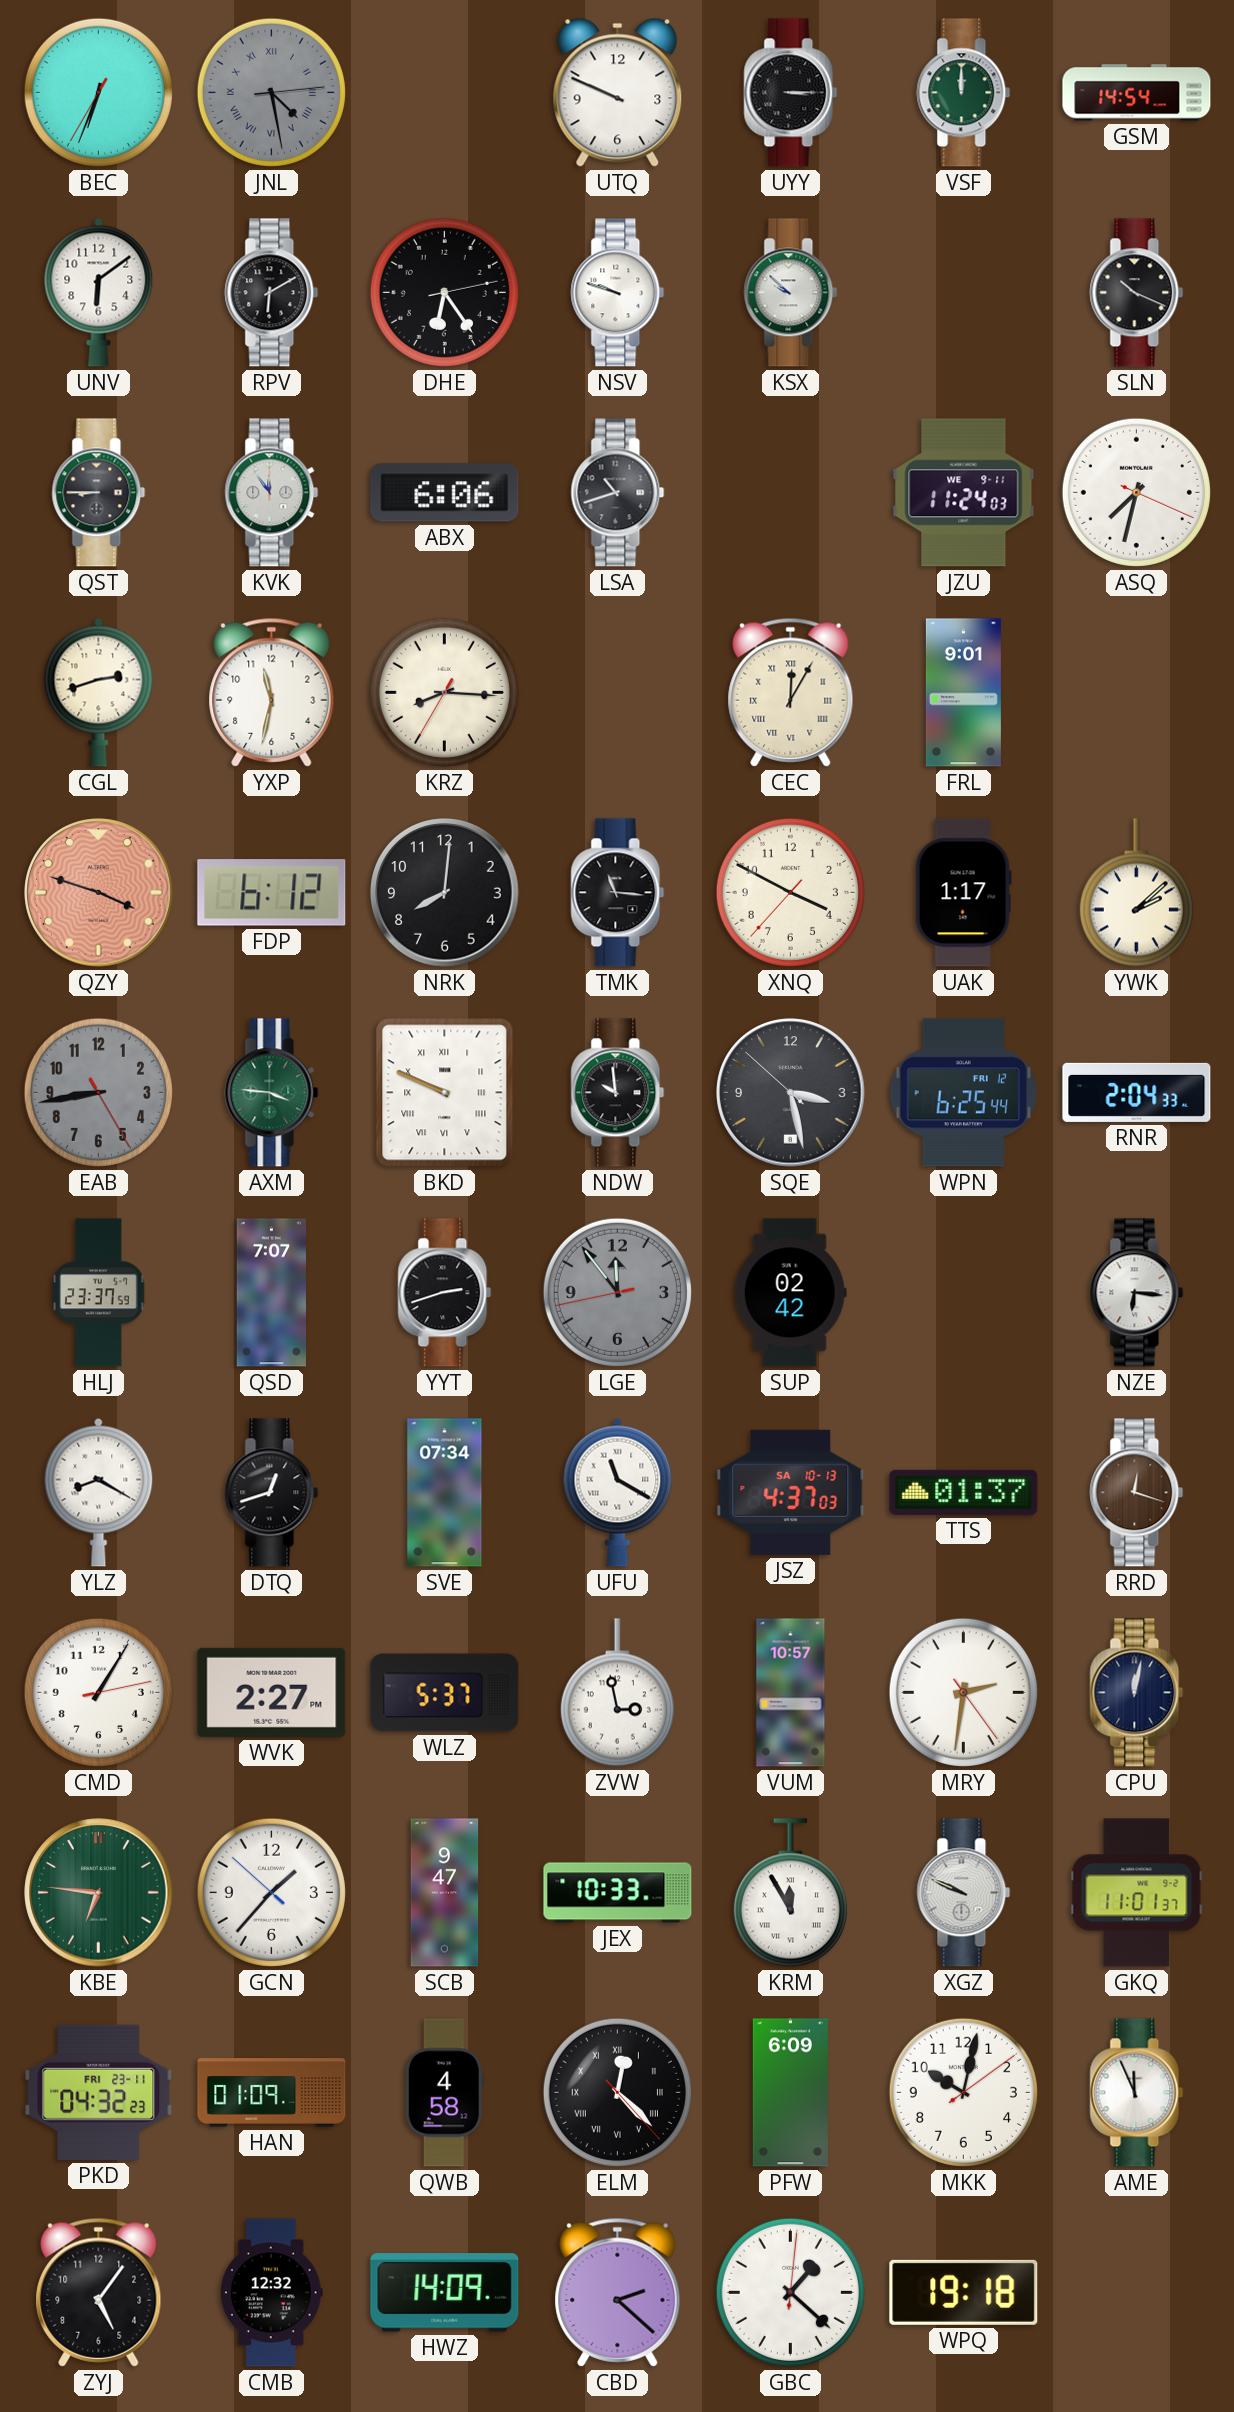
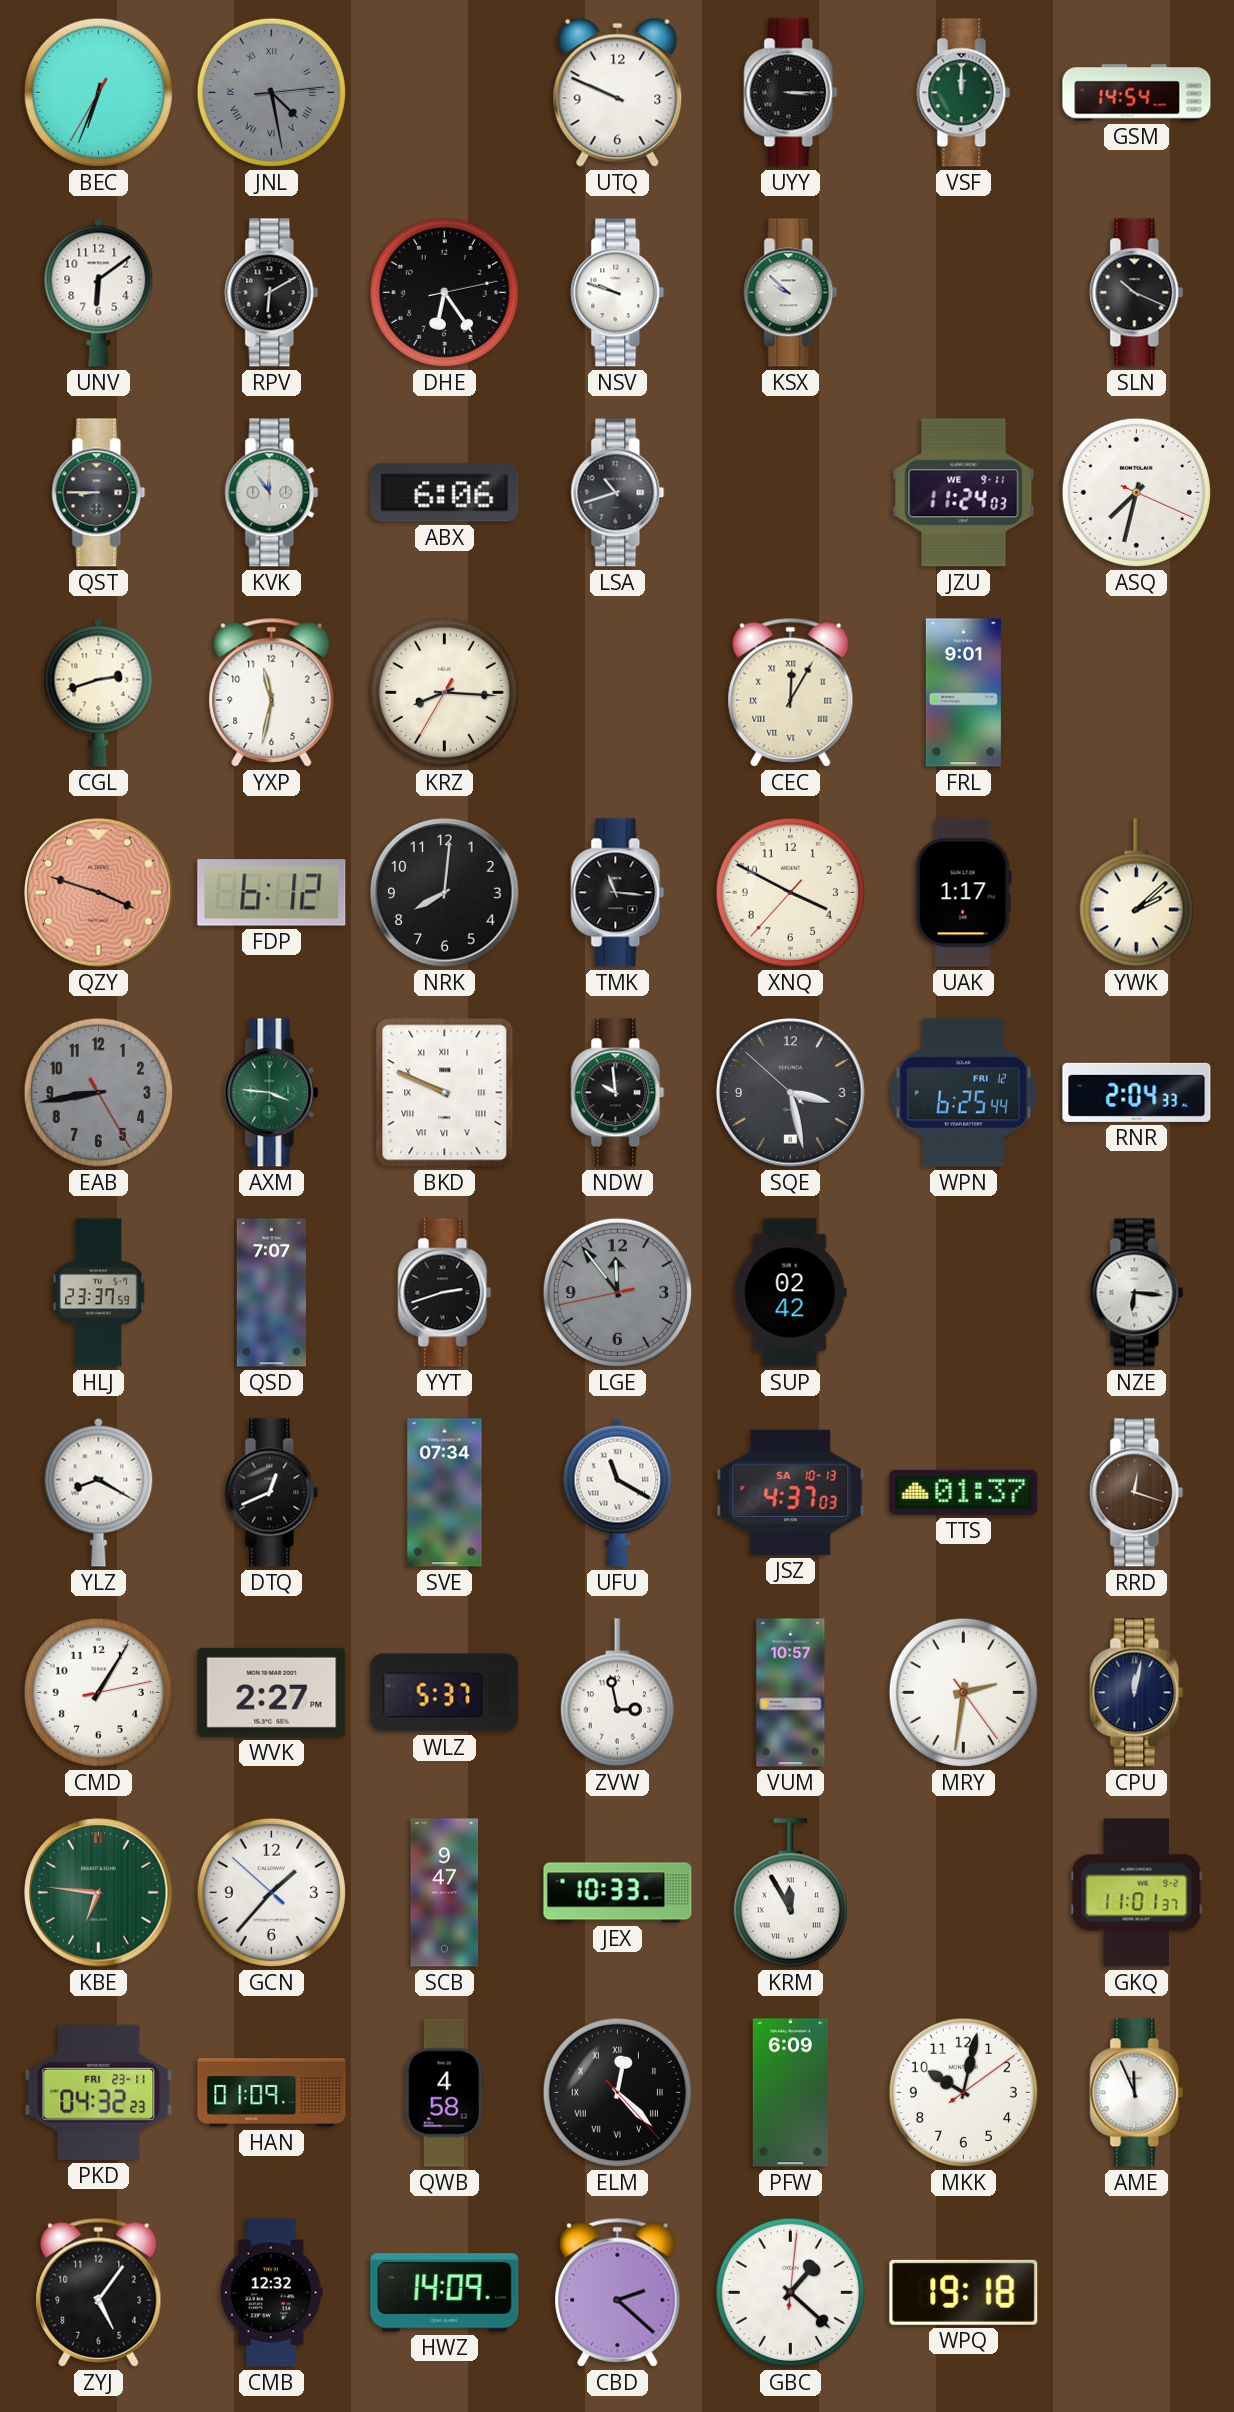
DTQ: 12:42 -> 12:41 (272, 1493)
XGZ: 9:49 -> none (964, 1893)
